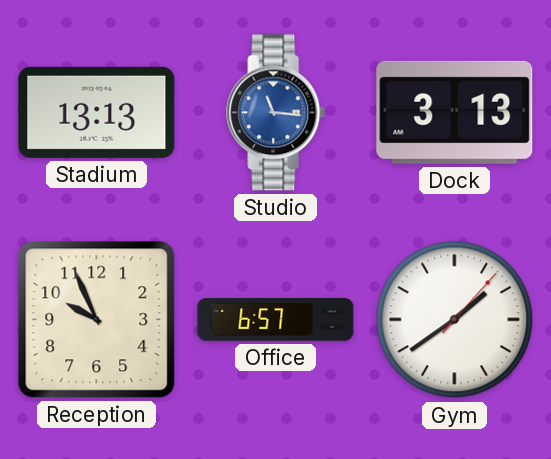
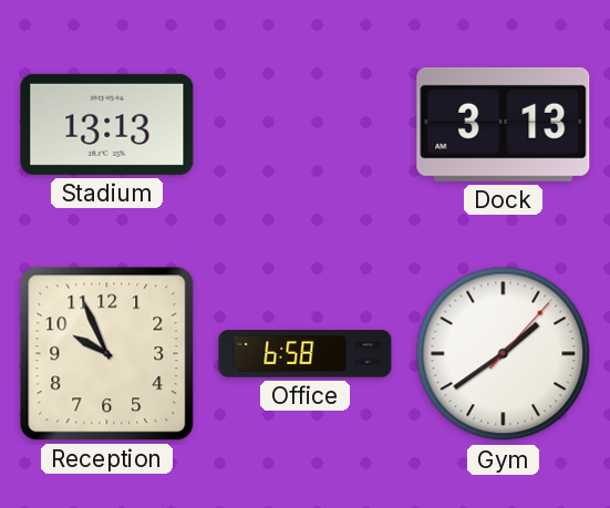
Studio: 11:16 -> none (276, 113)
Office: 6:57 -> 6:58 (306, 354)
